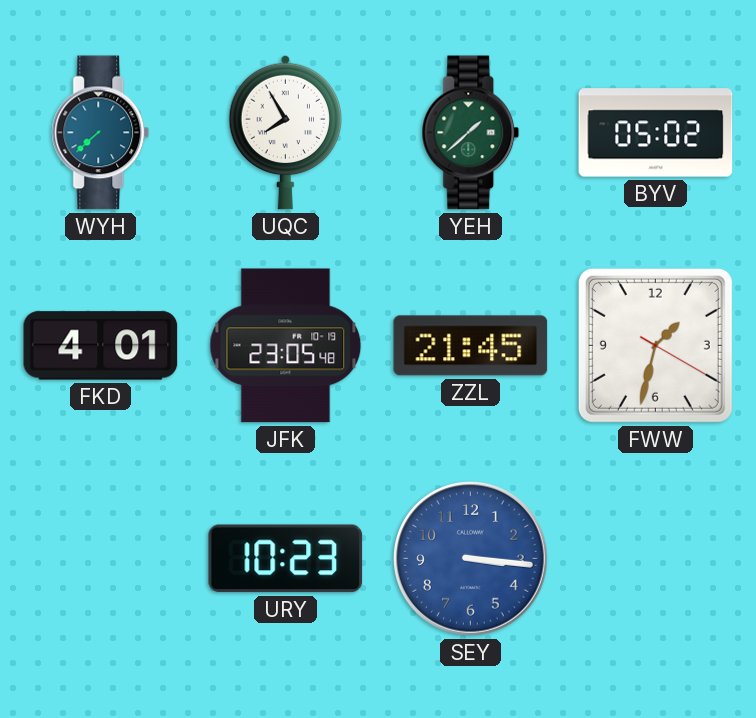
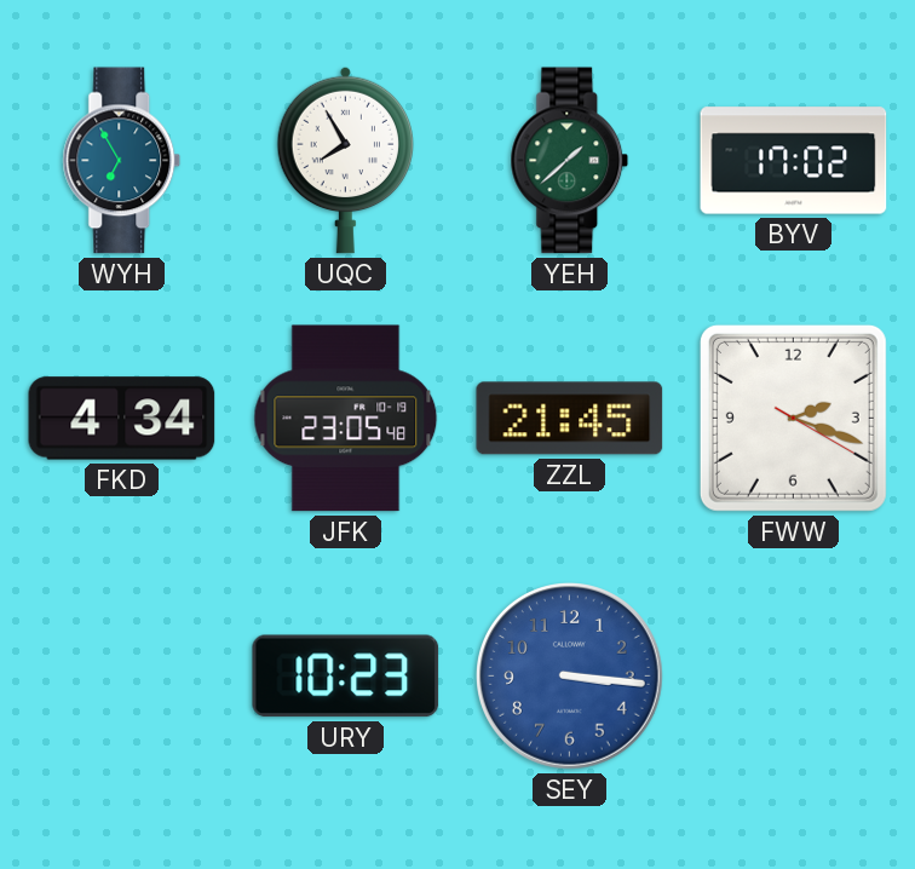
WYH: 7:38 -> 6:55 (122, 161)
BYV: 05:02 -> 17:02 (794, 161)
FKD: 4:01 -> 4:34 (122, 419)
FWW: 1:32 -> 2:18 (793, 418)
